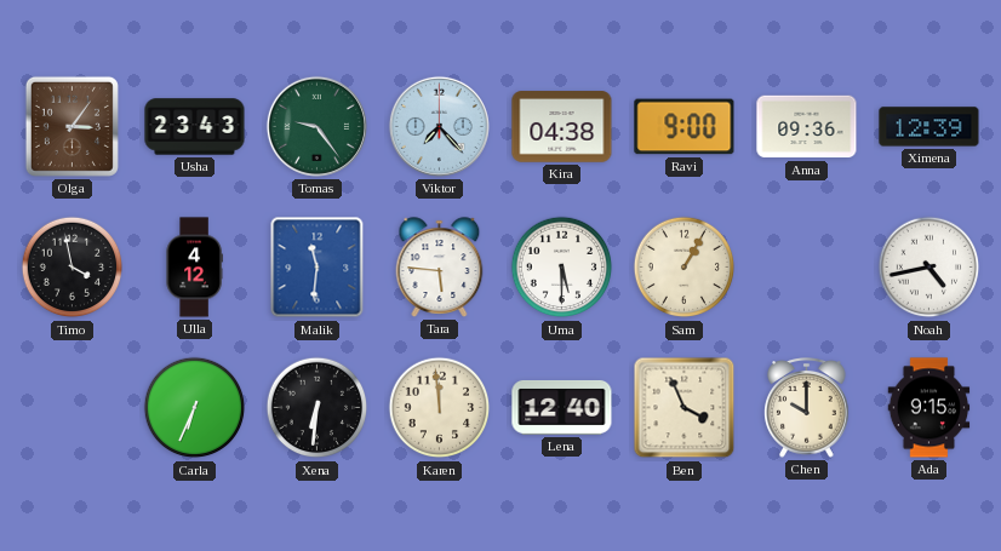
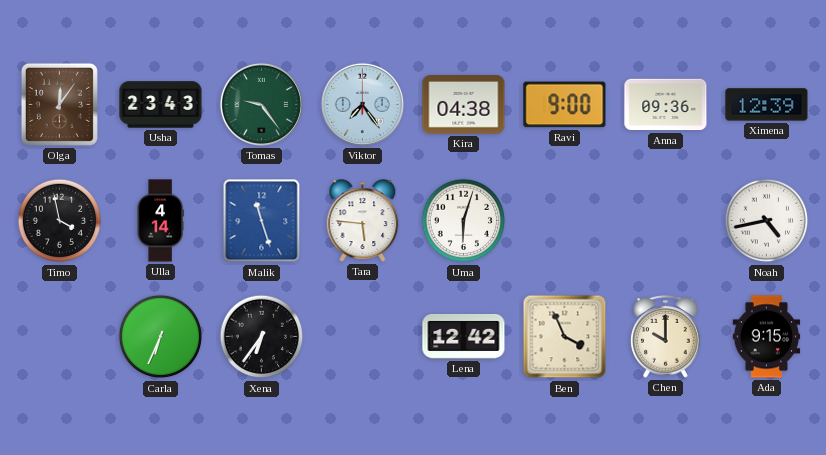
Olga: 3:06 -> 12:06 (59, 104)
Viktor: 7:23 -> 7:24 (362, 104)
Ulla: 4:12 -> 4:14 (160, 221)
Malik: 11:31 -> 11:27 (262, 221)
Uma: 5:30 -> 6:03 (464, 221)
Sam: 1:05 -> none (685, 268)
Xena: 6:31 -> 6:36 (262, 337)
Karen: 11:59 -> none (440, 408)
Lena: 12:40 -> 12:42 (464, 336)
